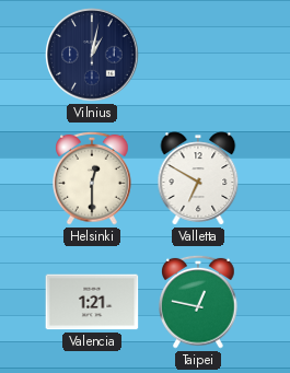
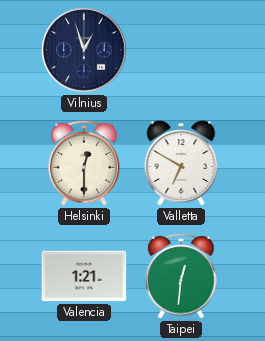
Vilnius: 1:02 -> 12:57 (84, 50)
Taipei: 12:47 -> 12:31 (182, 276)
